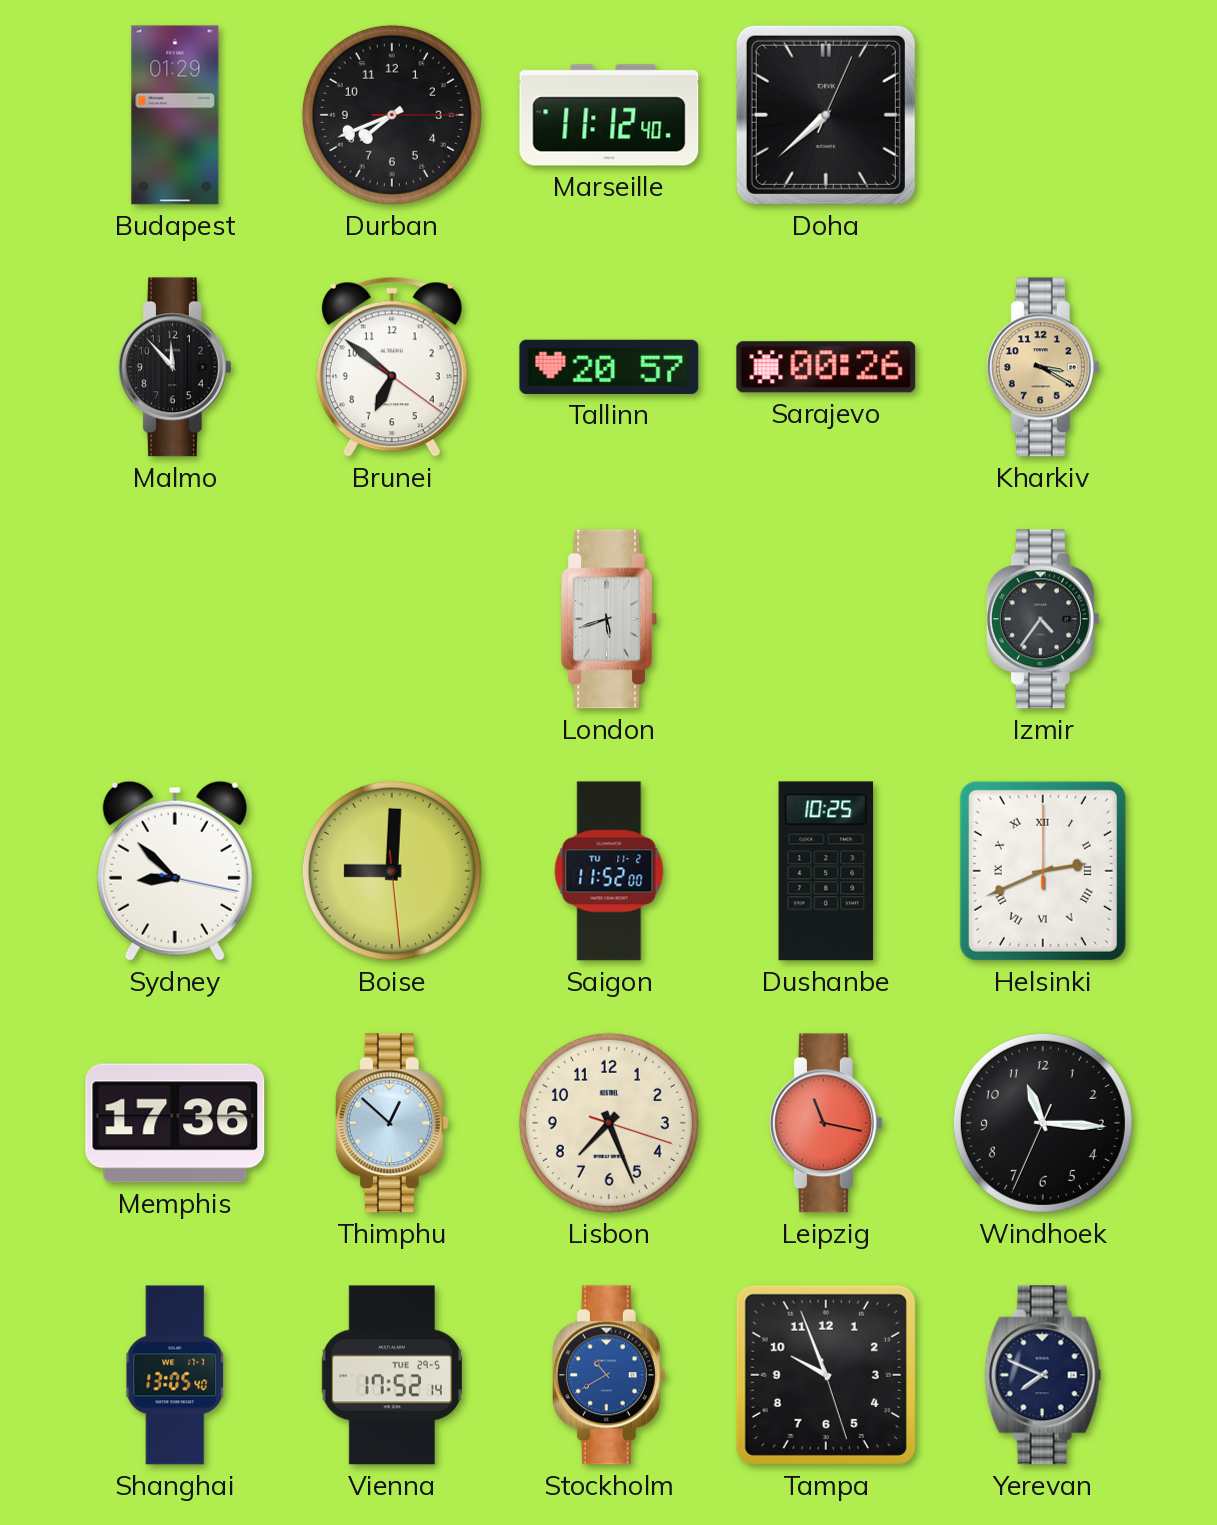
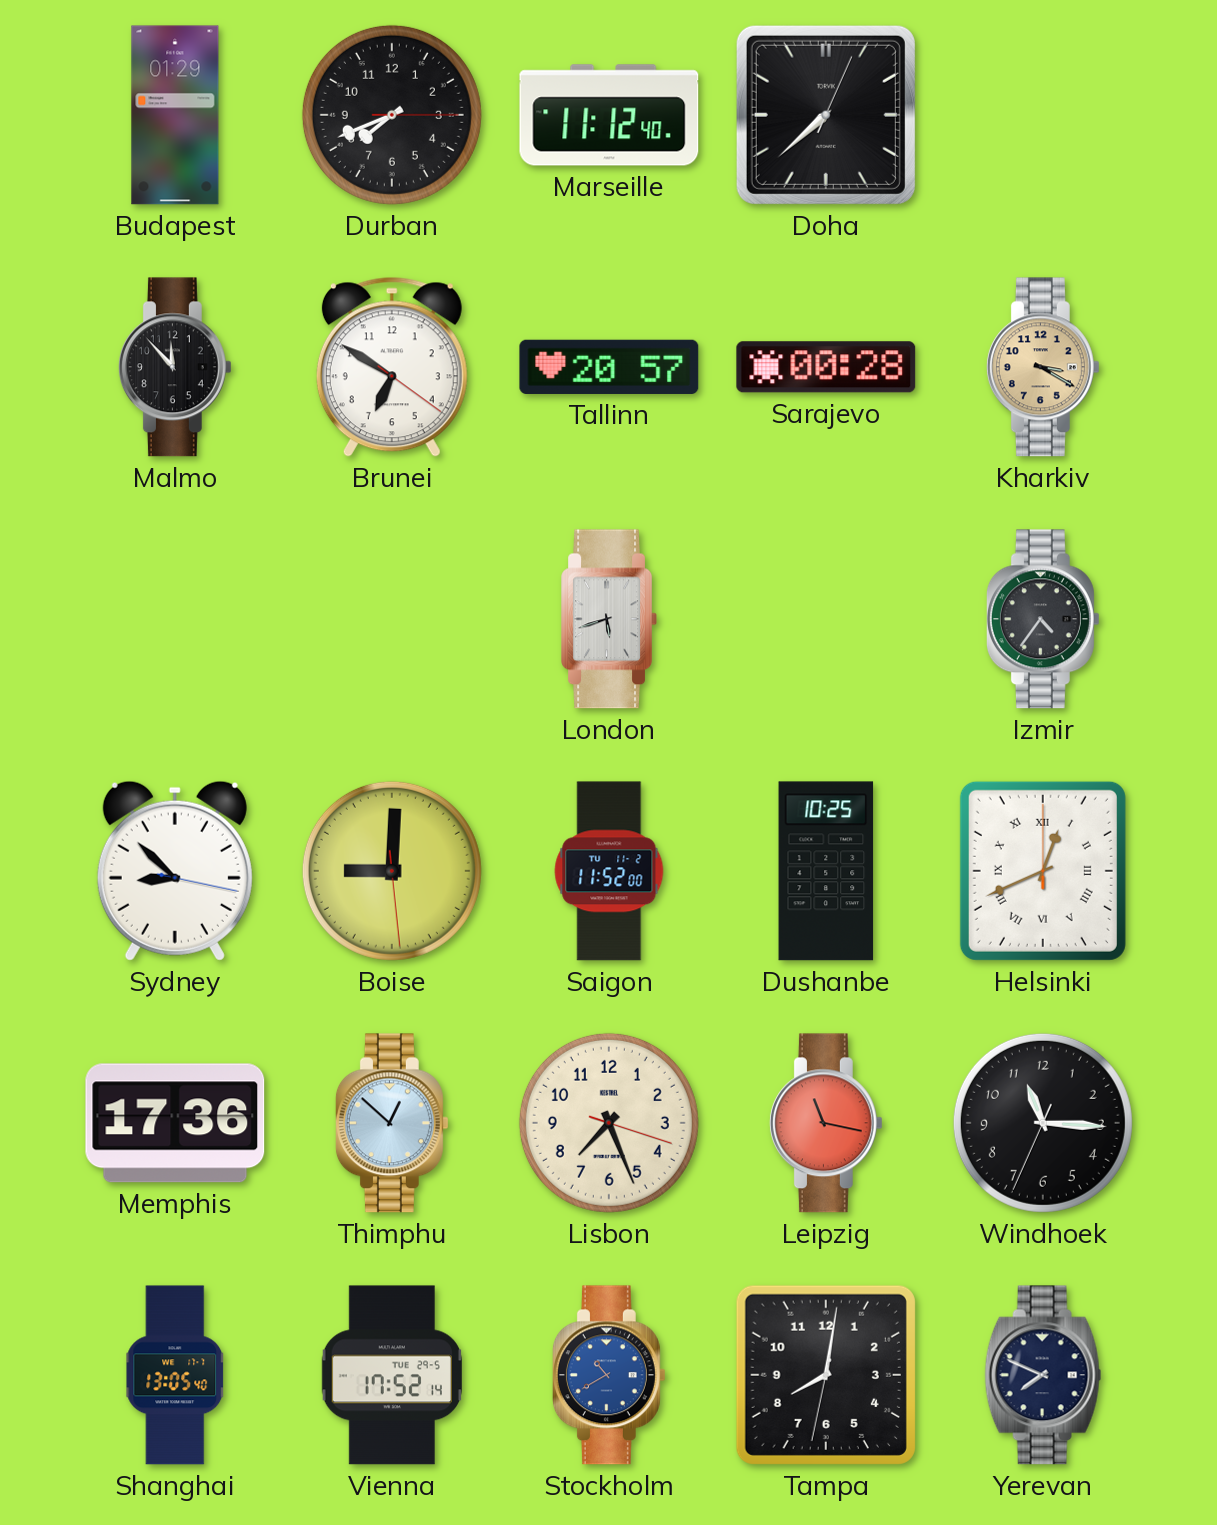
Brunei: 6:51 -> 6:50 (392, 367)
Sarajevo: 00:26 -> 00:28 (826, 367)
Helsinki: 2:41 -> 12:41 (1043, 871)
Tampa: 9:56 -> 8:01 (826, 1375)
